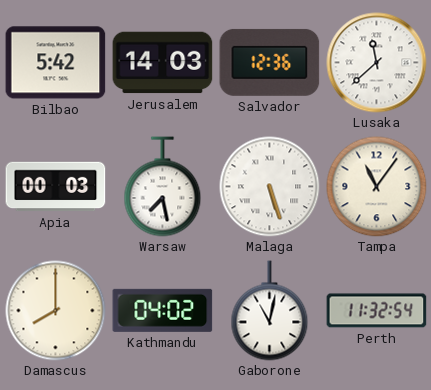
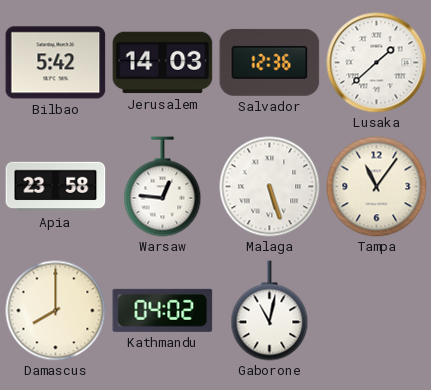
Lusaka: 11:38 -> 1:38 (377, 63)
Apia: 00:03 -> 23:58 (56, 187)
Warsaw: 7:28 -> 12:46 (163, 187)
Perth: 11:32 -> none (377, 311)
